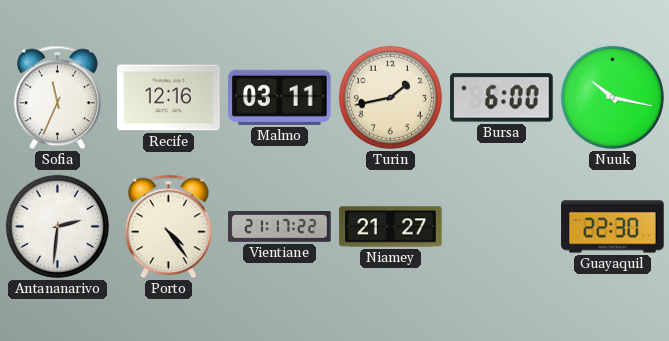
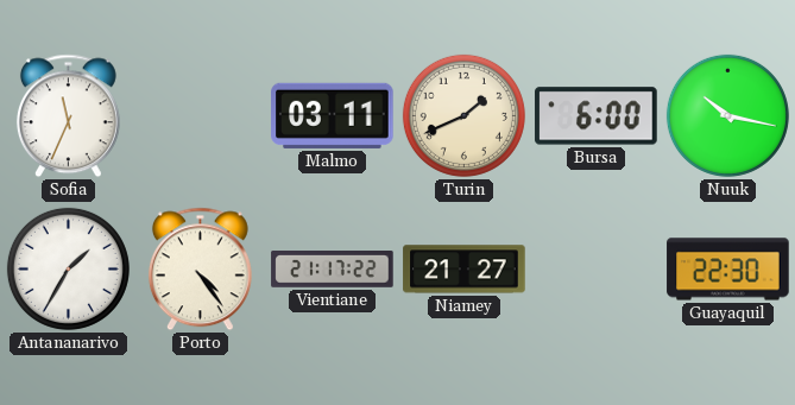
Recife: 12:16 -> none (169, 98)
Turin: 1:43 -> 1:41 (463, 115)
Antananarivo: 2:31 -> 1:35 (68, 268)
